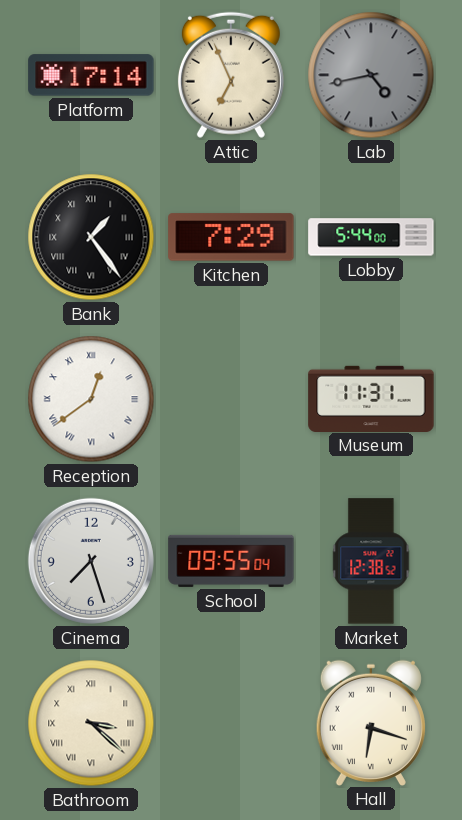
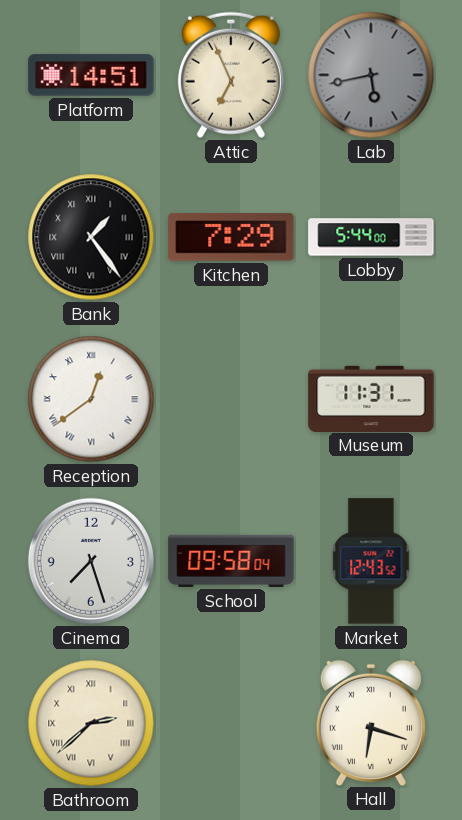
Platform: 17:14 -> 14:51 (91, 75)
Lab: 4:43 -> 5:43 (371, 75)
School: 09:55 -> 09:58 (231, 561)
Market: 12:38 -> 12:43 (371, 561)
Bathroom: 3:22 -> 2:38 (91, 723)
